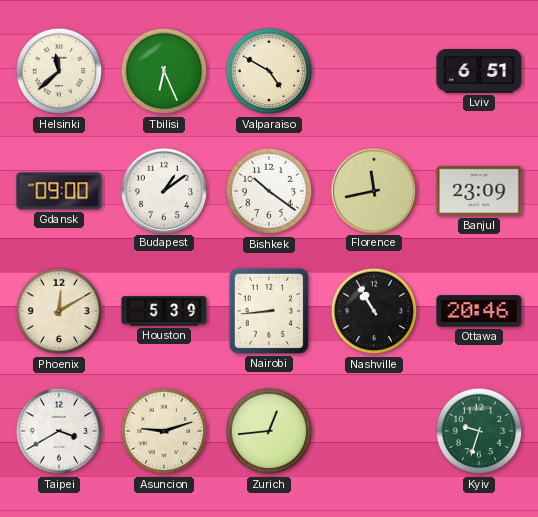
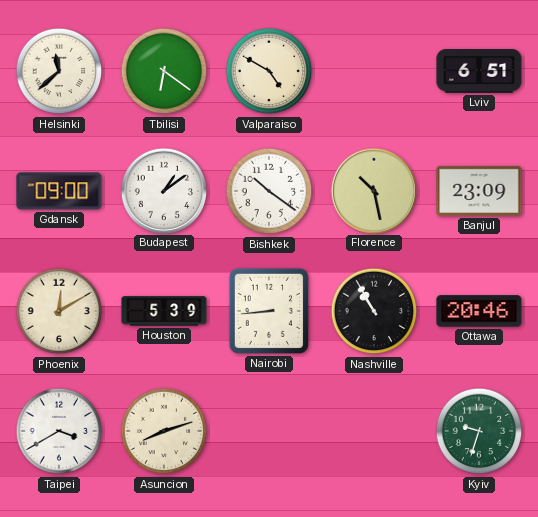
Tbilisi: 6:26 -> 6:21 (164, 71)
Florence: 11:43 -> 10:28 (373, 190)
Asuncion: 9:12 -> 8:12 (164, 431)
Zurich: 12:44 -> none (269, 431)
